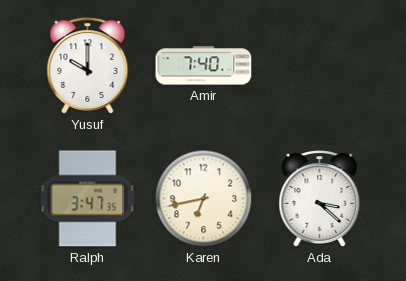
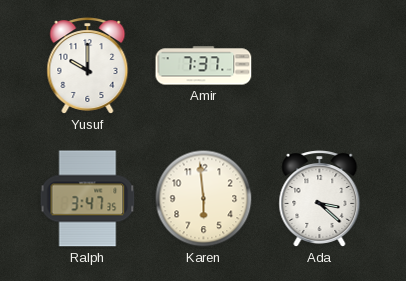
Amir: 7:40 -> 7:37 (204, 66)
Karen: 6:43 -> 5:59 (204, 199)
